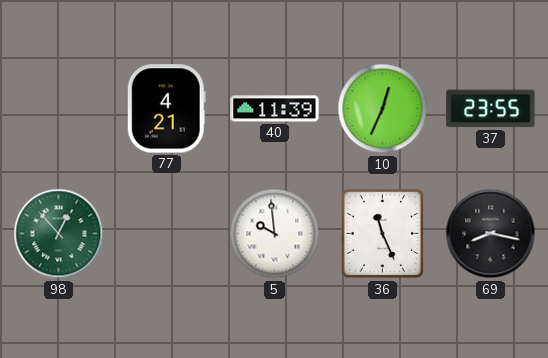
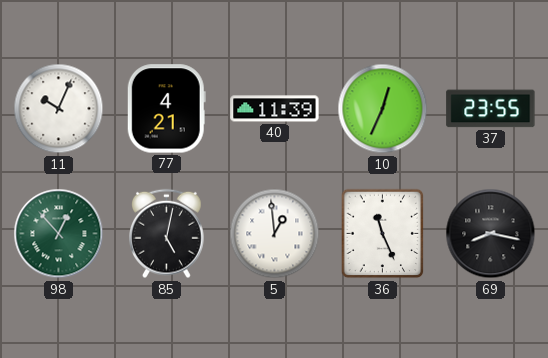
11: none -> 10:04 (59, 109)
85: none -> 5:02 (167, 234)
5: 9:59 -> 12:59 (275, 234)
